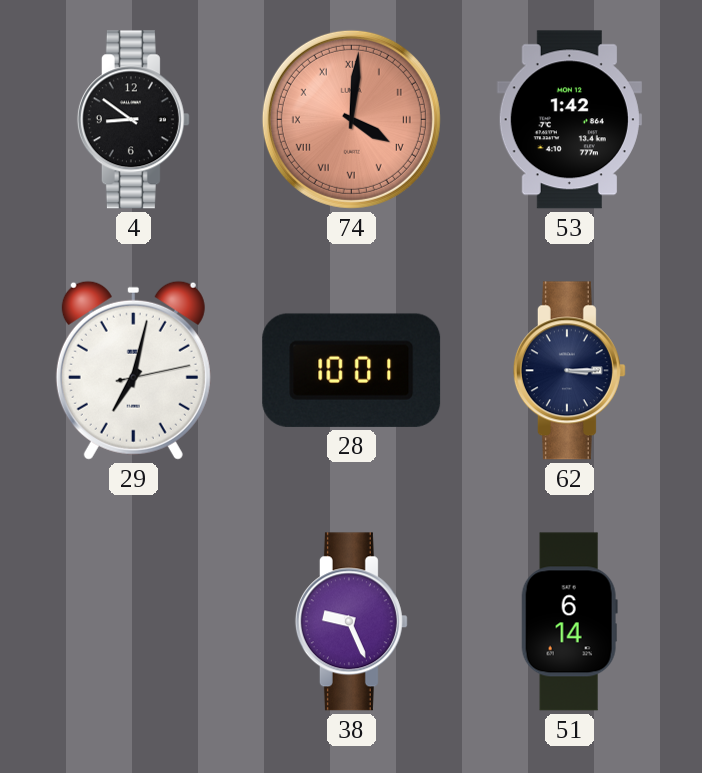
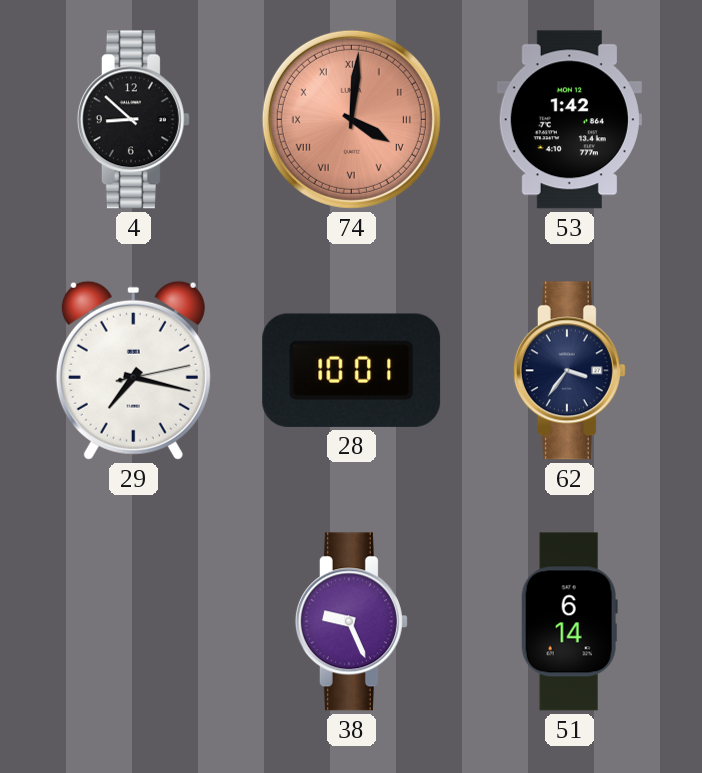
4: 8:51 -> 8:52 (133, 120)
29: 7:02 -> 7:17 (133, 370)
62: 3:15 -> 3:36 (569, 371)
